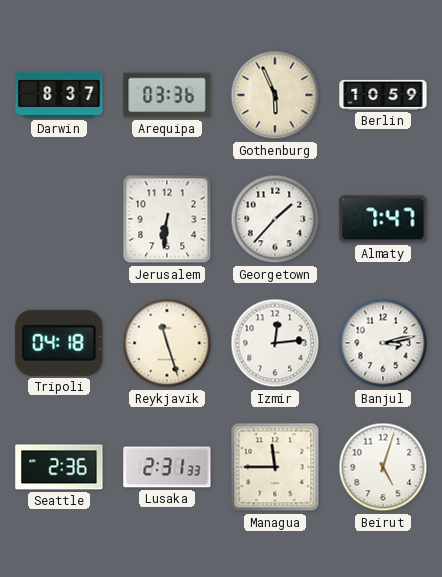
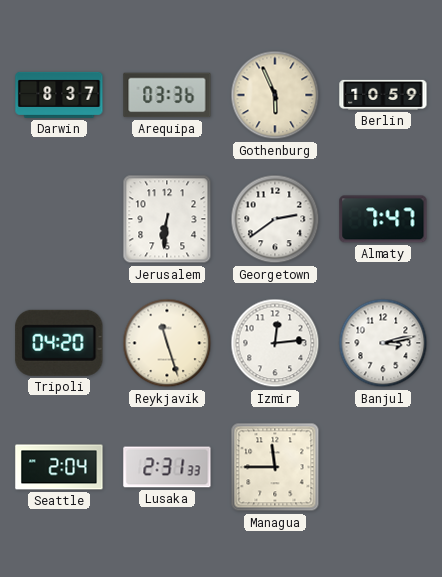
Georgetown: 1:37 -> 2:39 (275, 219)
Tripoli: 04:18 -> 04:20 (59, 343)
Seattle: 2:36 -> 2:04 (59, 467)
Beirut: 5:03 -> none (383, 467)
